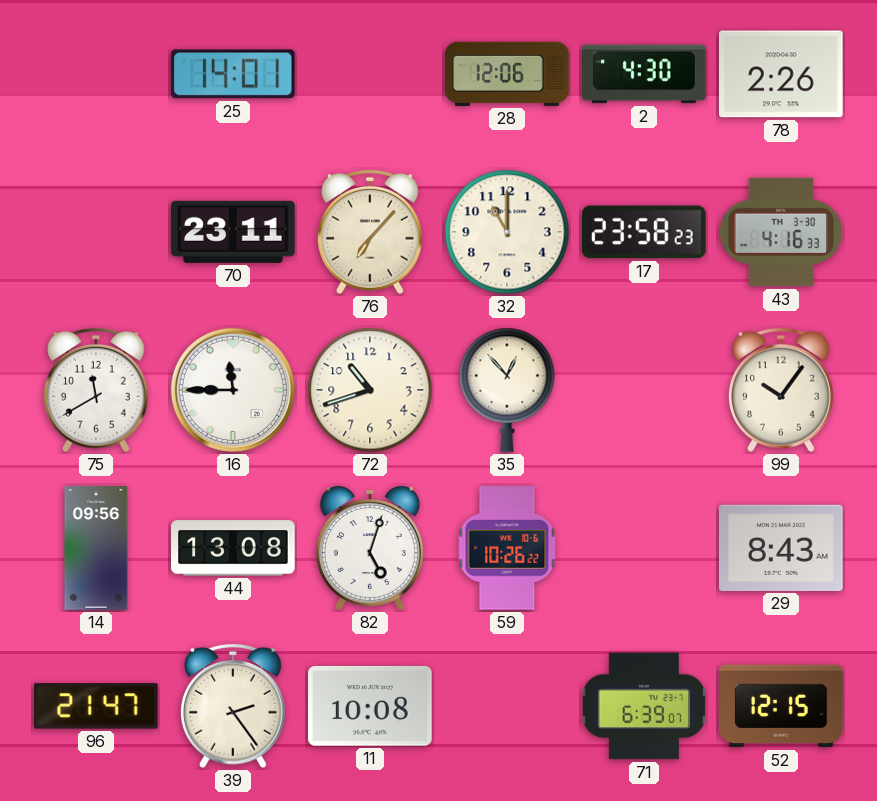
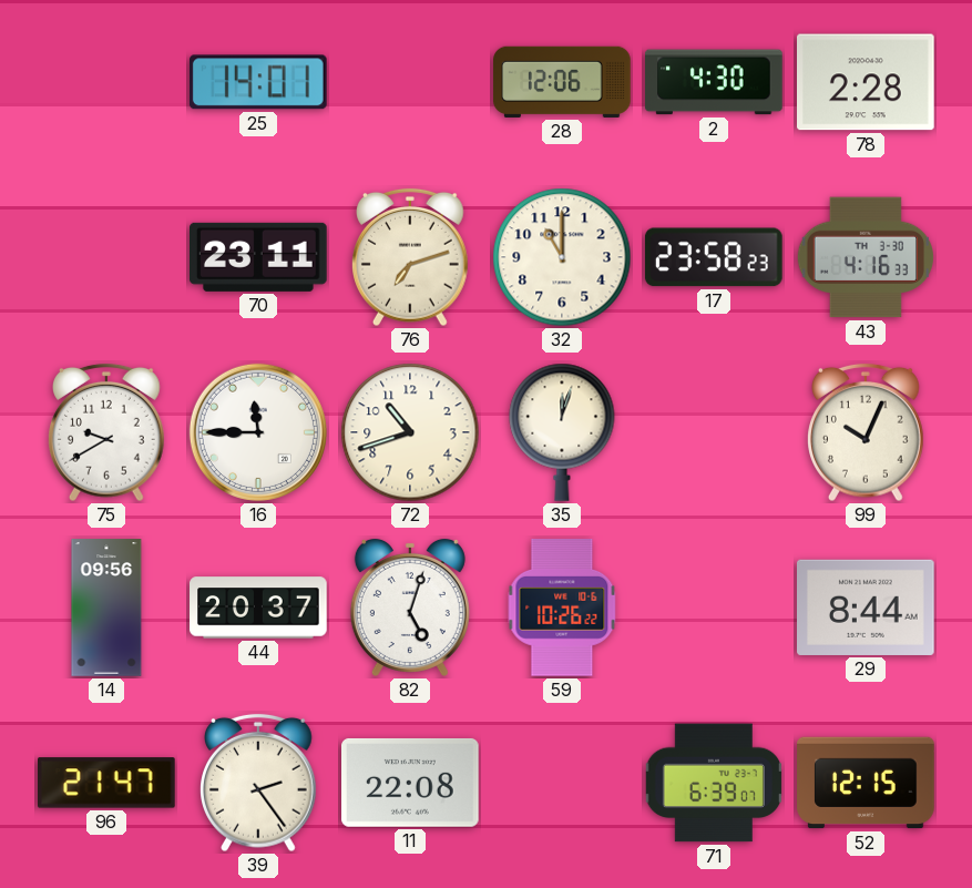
78: 2:26 -> 2:28 (867, 82)
76: 7:07 -> 7:12 (411, 257)
75: 11:40 -> 9:40 (108, 432)
35: 12:53 -> 12:03 (562, 432)
99: 10:06 -> 10:04 (867, 432)
44: 13:08 -> 20:37 (258, 608)
29: 8:43 -> 8:44 (867, 608)
11: 10:08 -> 22:08 (411, 783)
